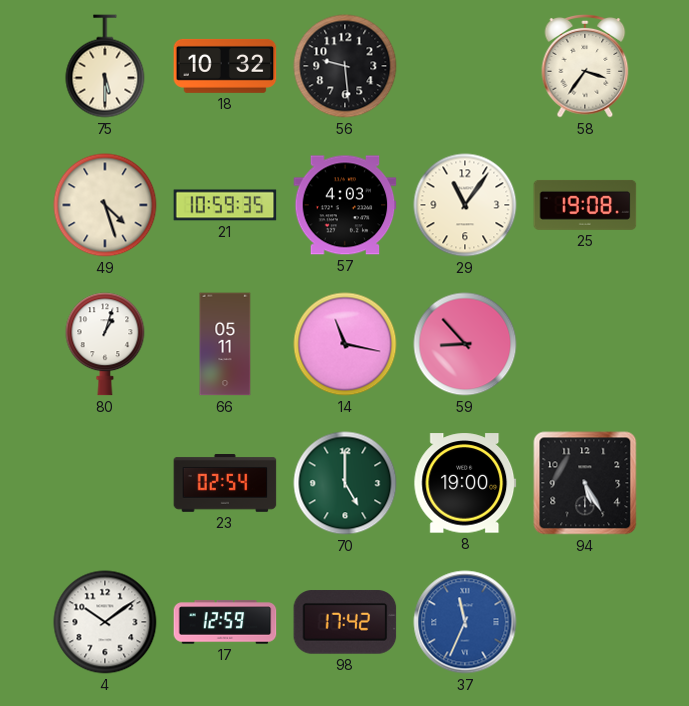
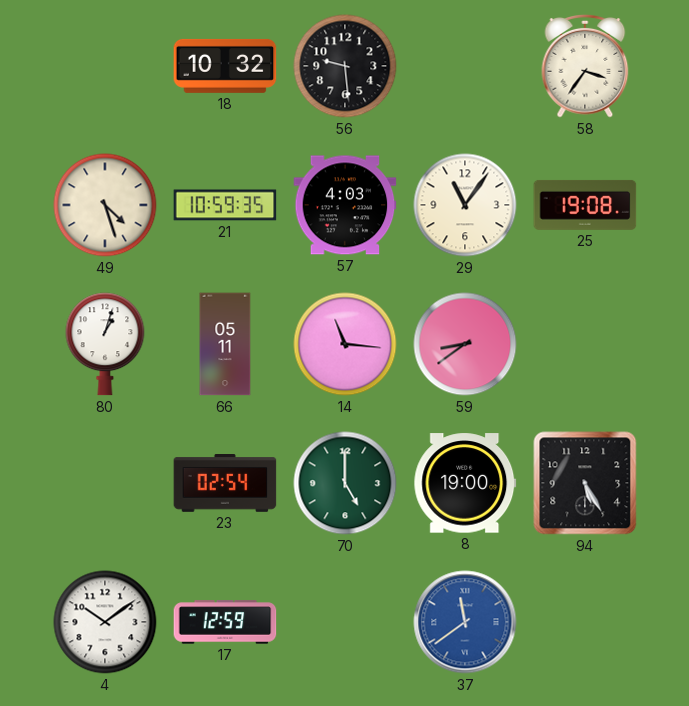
75: 5:30 -> none (105, 66)
14: 11:17 -> 11:16 (345, 344)
59: 8:53 -> 8:39 (465, 344)
98: 17:42 -> none (345, 622)
37: 11:34 -> 11:39 (465, 622)
